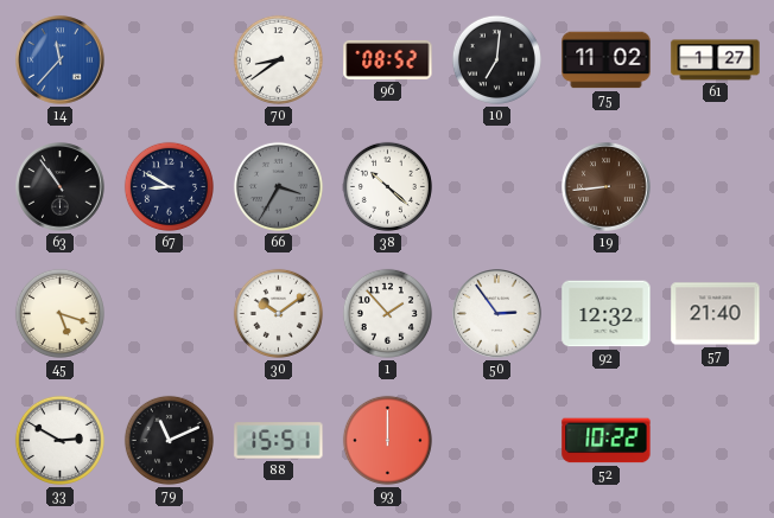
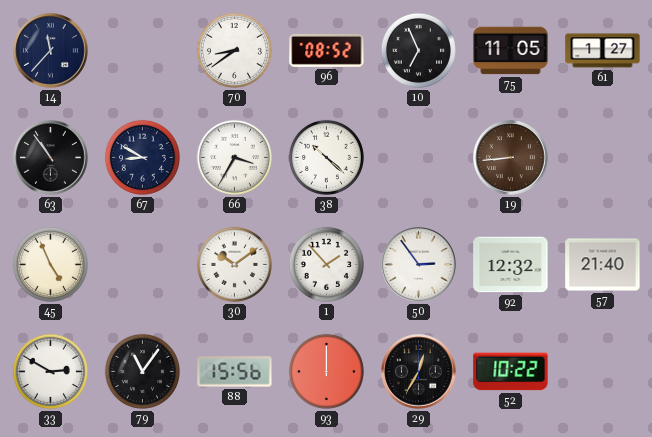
14 dial: blue -> navy (51, 51)
10: 7:01 -> 6:56 (418, 50)
75: 11:02 -> 11:05 (511, 51)
66 dial: grey -> white (234, 157)
45: 5:18 -> 4:56 (50, 264)
79: 11:11 -> 11:06 (142, 371)
88: 15:51 -> 15:56 (235, 372)
29: none -> 12:35 (419, 372)
